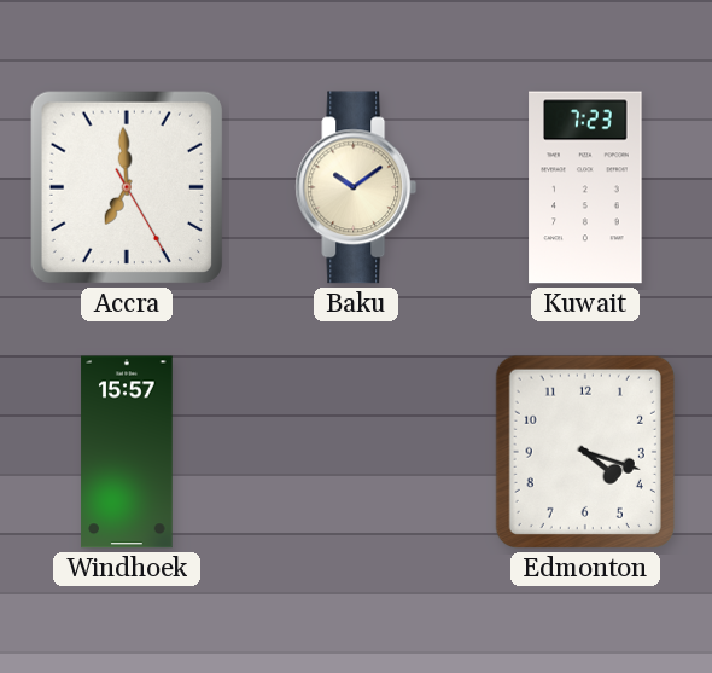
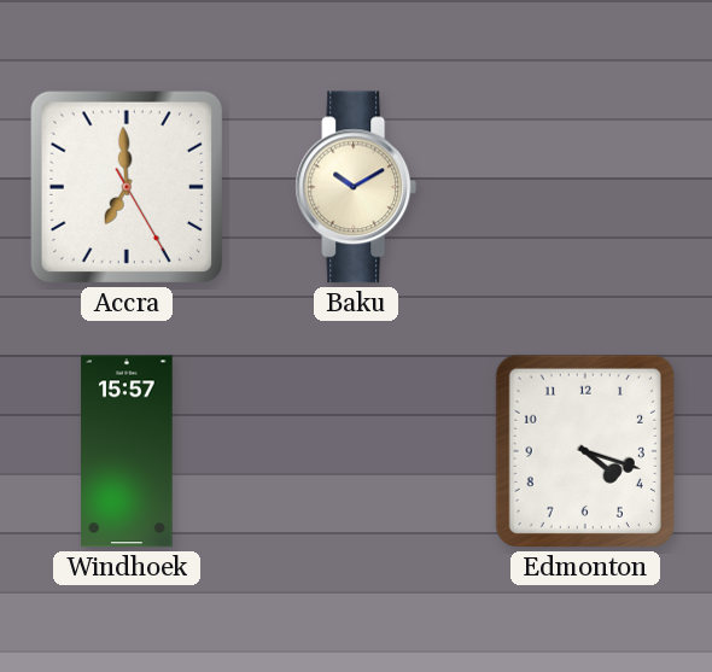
Baku: 10:09 -> 10:10 (356, 187)
Kuwait: 7:23 -> none (585, 187)
